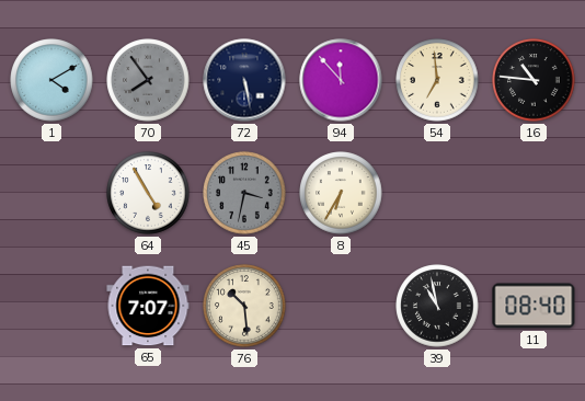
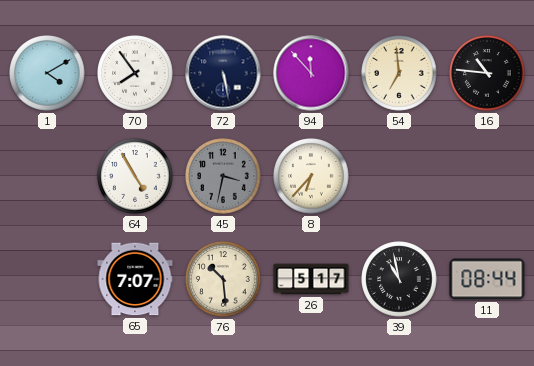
70 dial: grey -> white (135, 73)
8: 6:35 -> 6:37 (311, 176)
26: none -> 5:17 (311, 279)
11: 08:40 -> 08:44 (487, 279)
